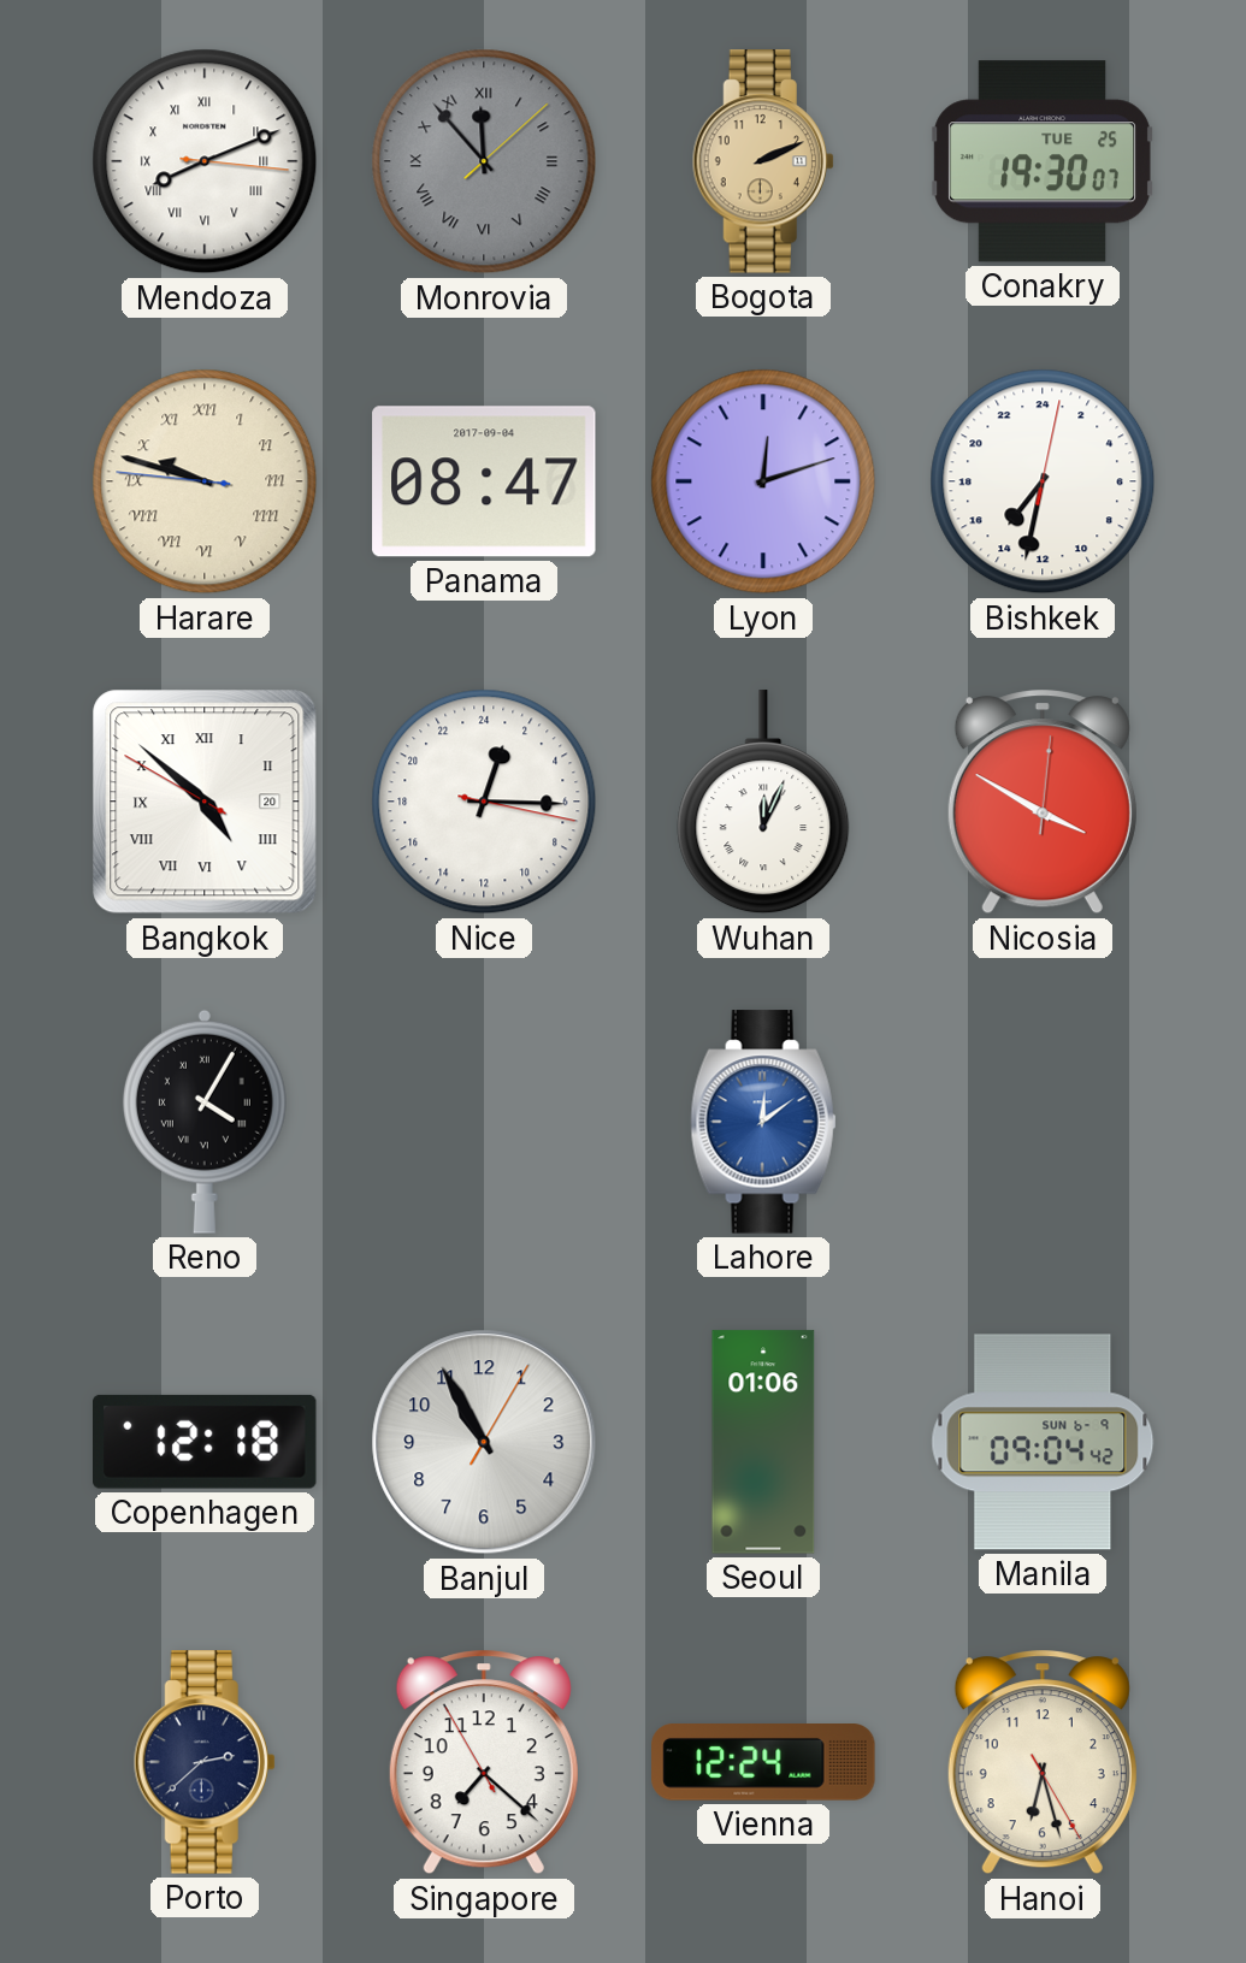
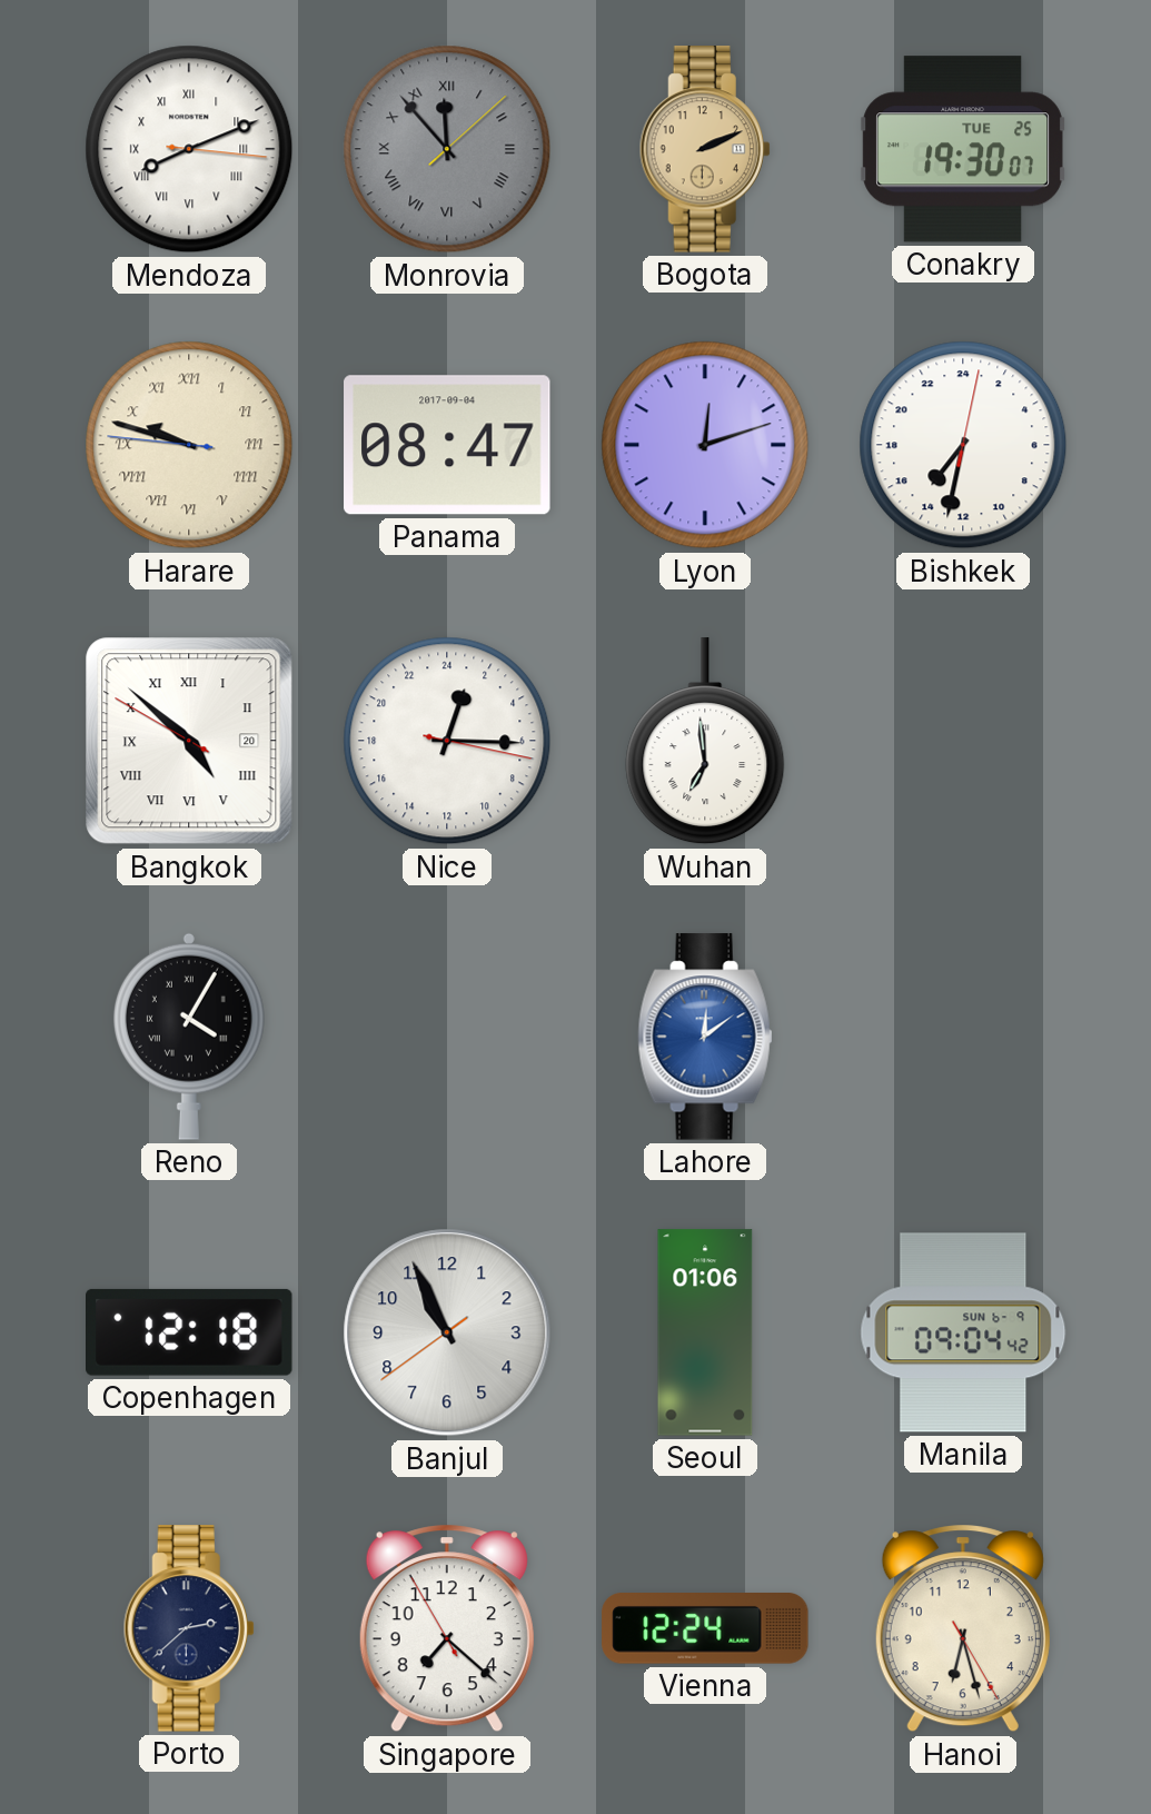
Wuhan: 12:04 -> 6:59 (705, 742)
Nicosia: 3:50 -> none (1043, 802)
Banjul: 10:55:05 -> 10:55:39 (447, 1332)
